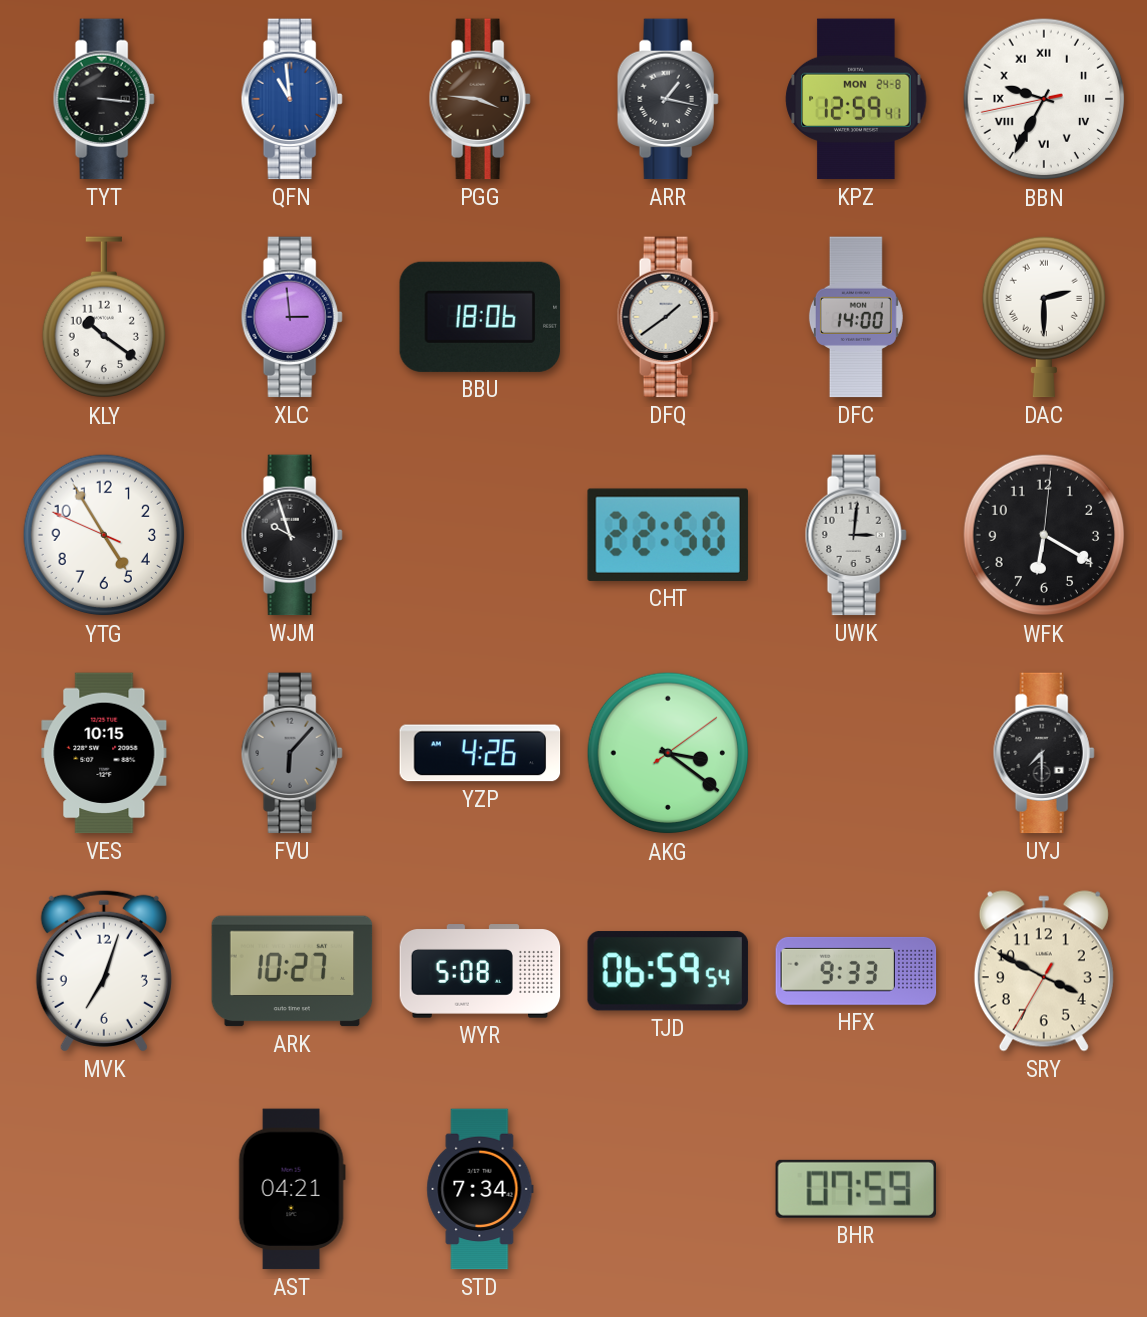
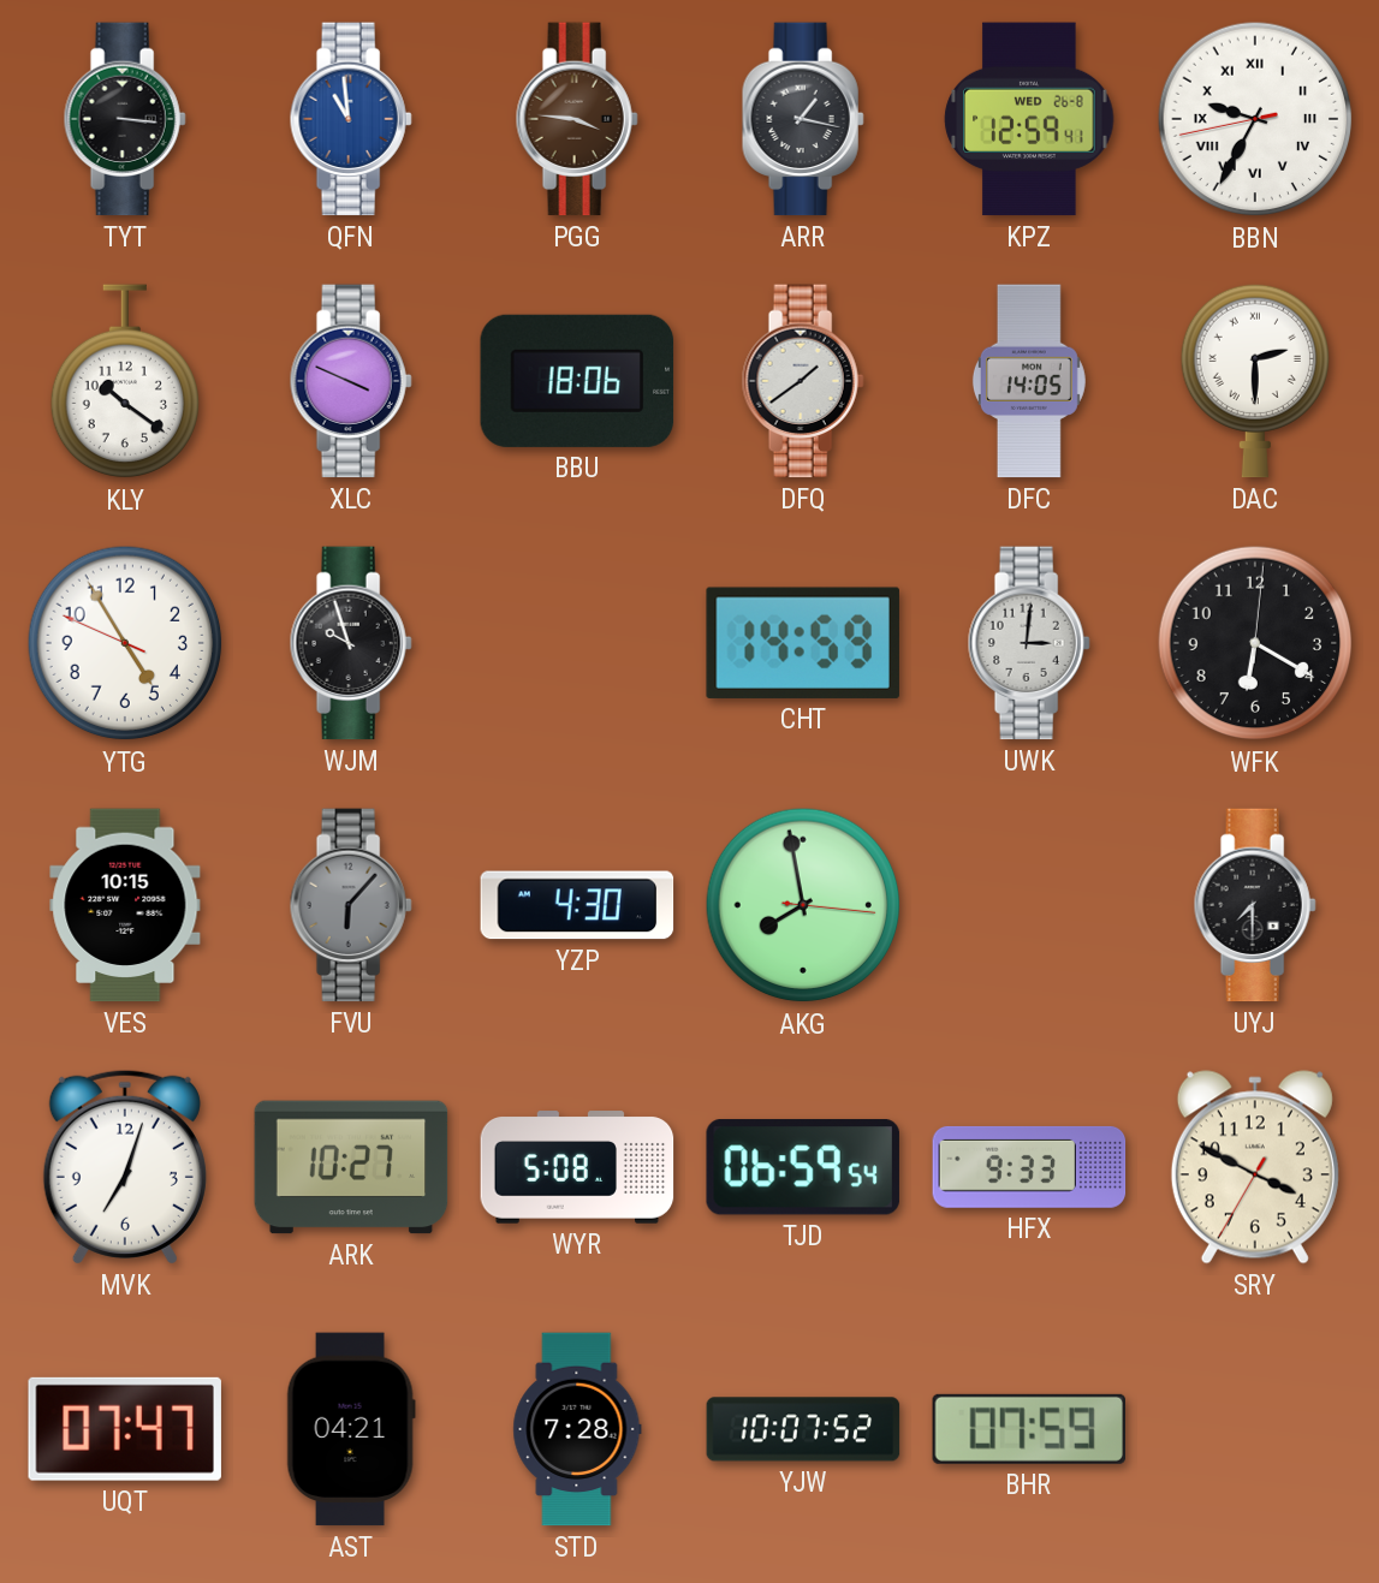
KPZ date: MON 24-8 -> WED 26-8 (1029, 119)
XLC: 2:59 -> 3:49 (351, 381)
DFC: 14:00 -> 14:05 (1029, 381)
CHT: 22:50 -> 14:59 (803, 643)
YZP: 4:26 -> 4:30 (577, 905)
AKG: 3:21 -> 7:58 (803, 905)
UQT: none -> 07:47 (125, 1429)
STD: 7:34 -> 7:28 (577, 1429)
YJW: none -> 10:07 (803, 1429)
